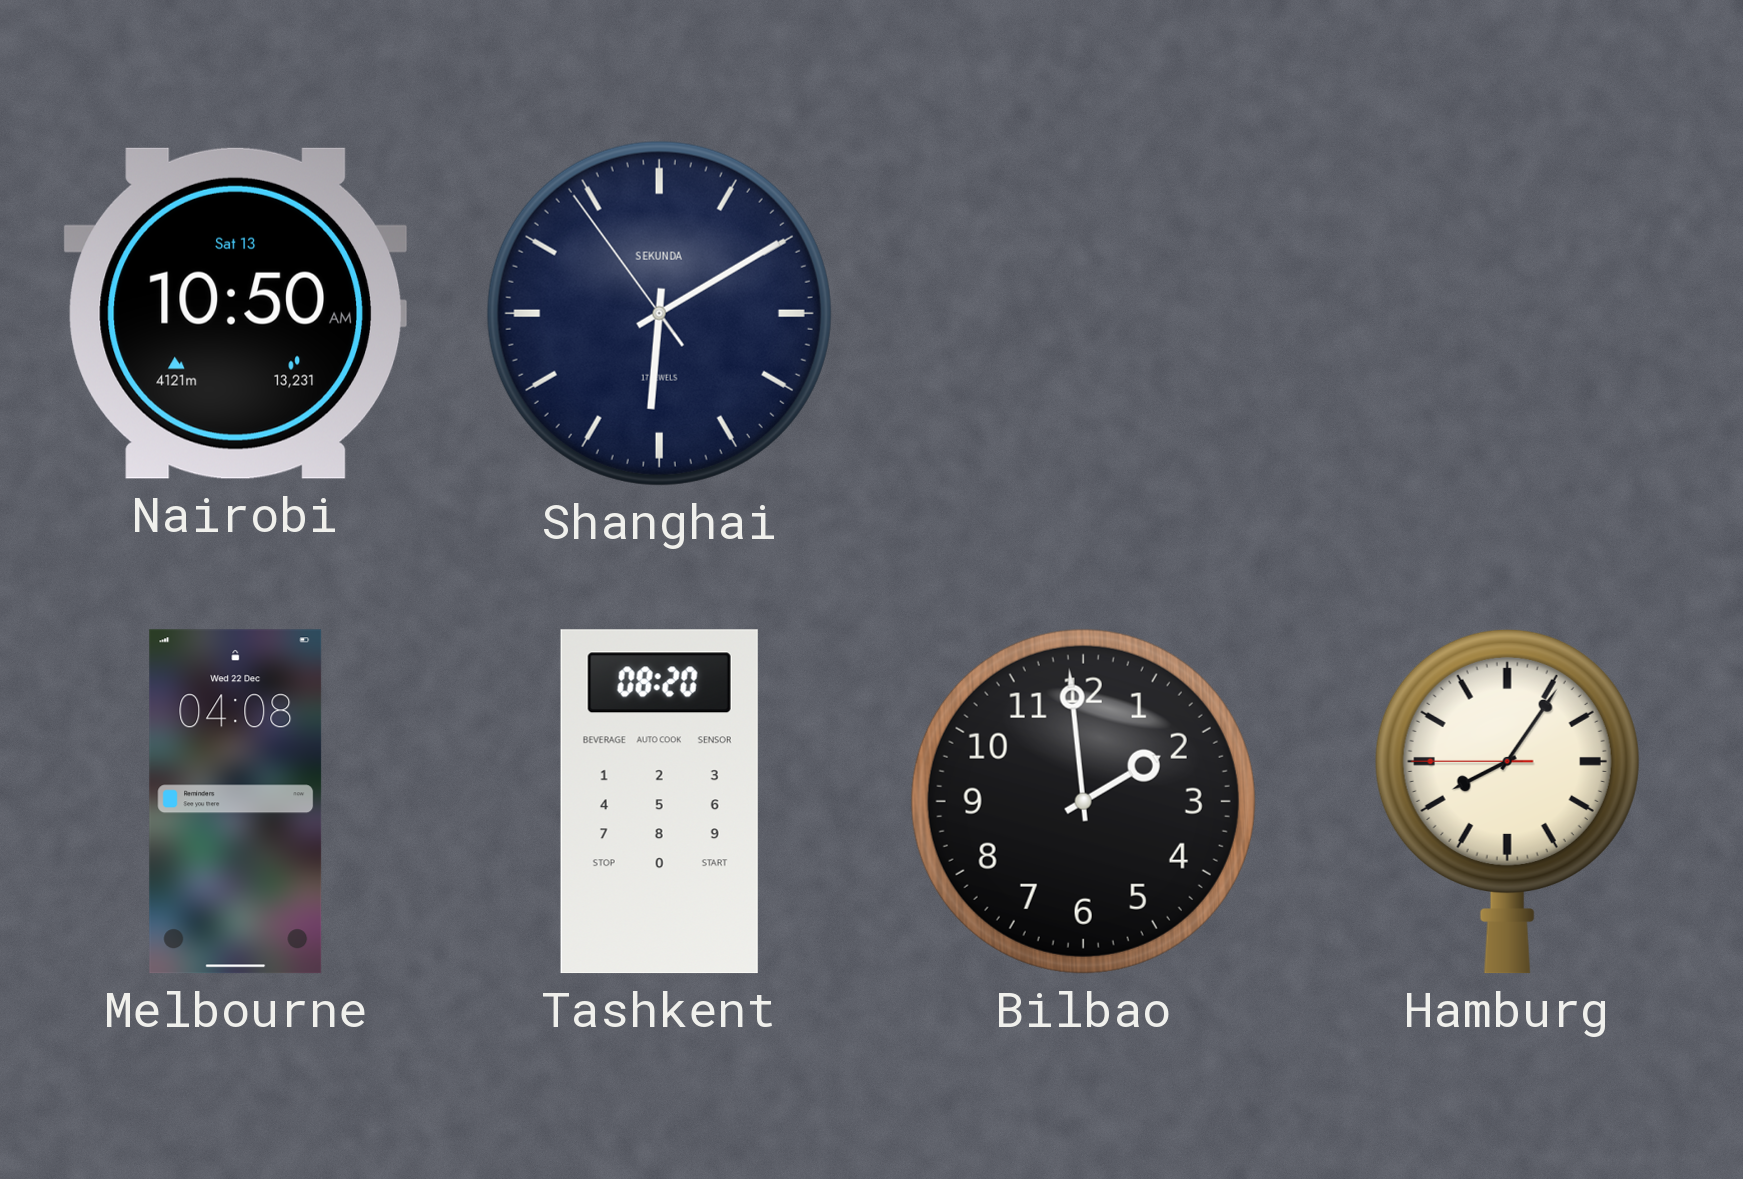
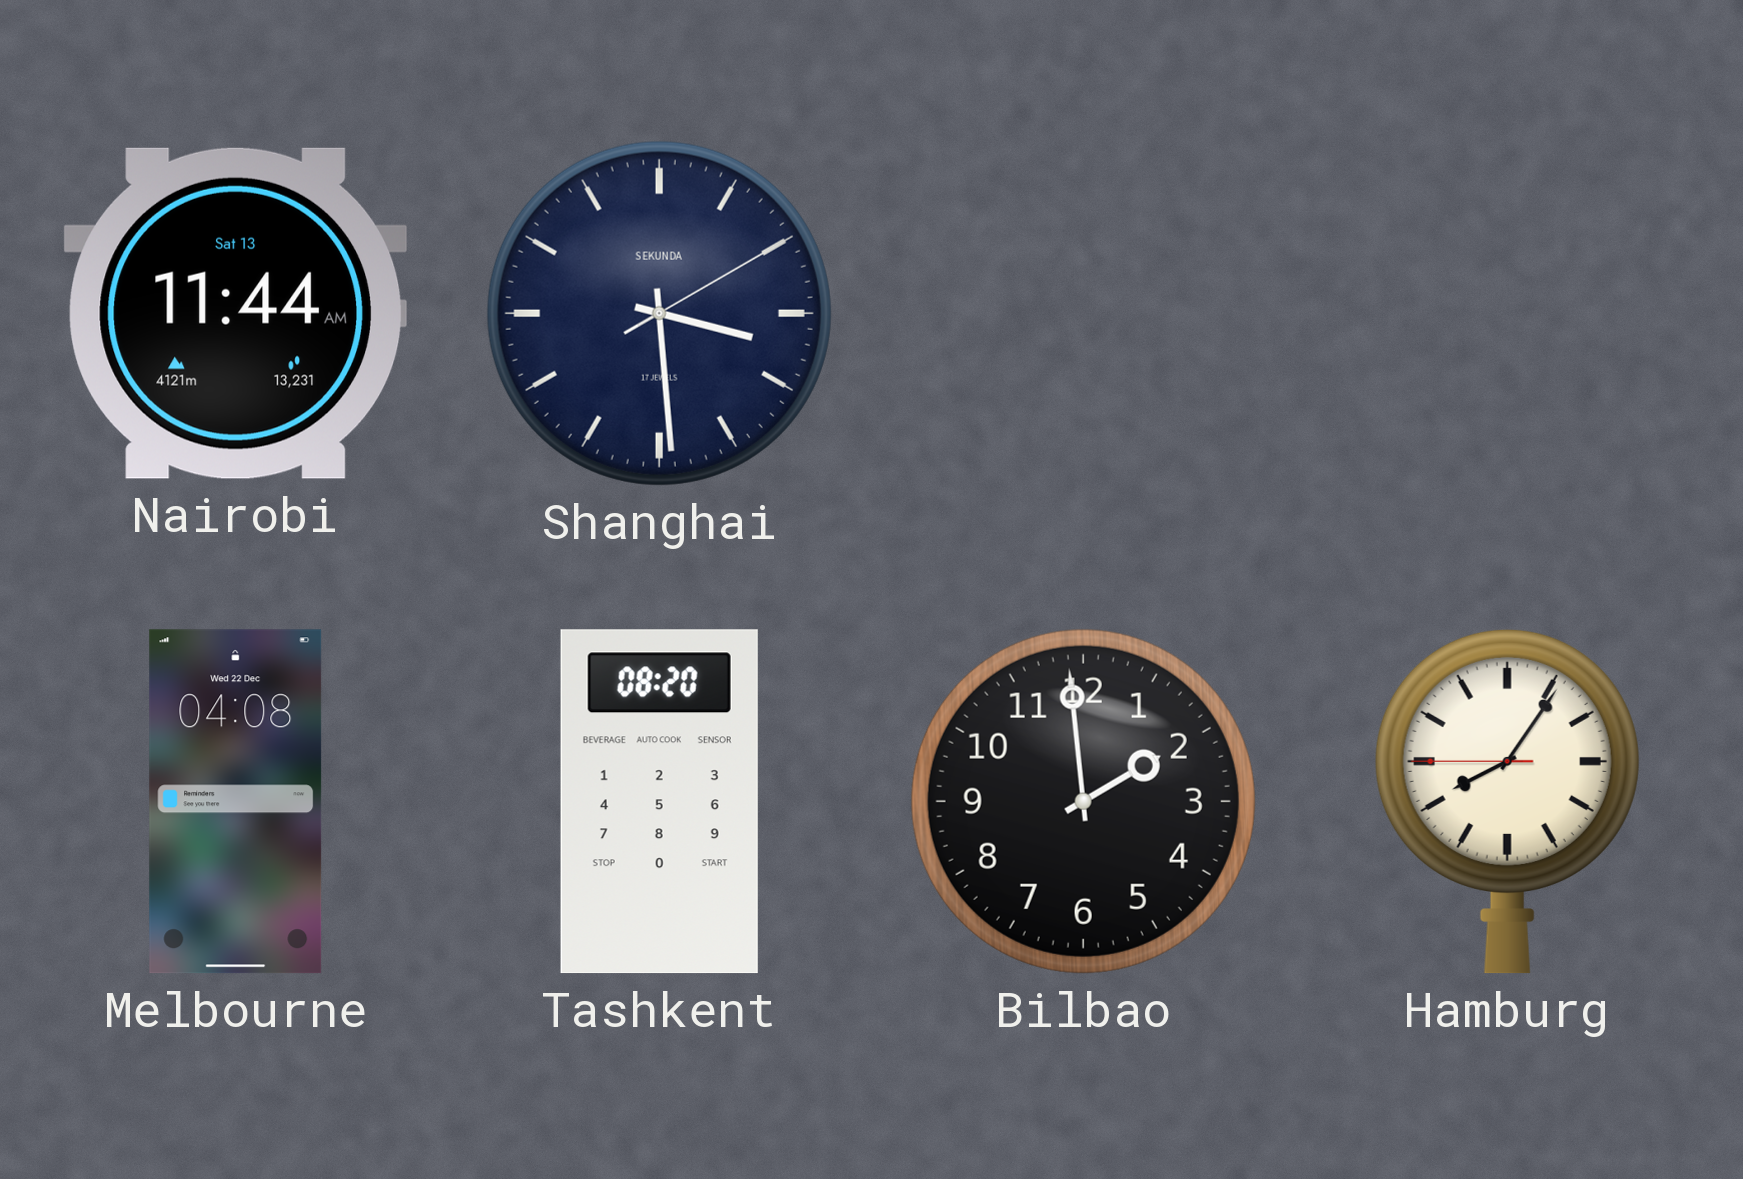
Nairobi: 10:50 -> 11:44 (235, 313)
Shanghai: 6:09 -> 3:29 (659, 313)
